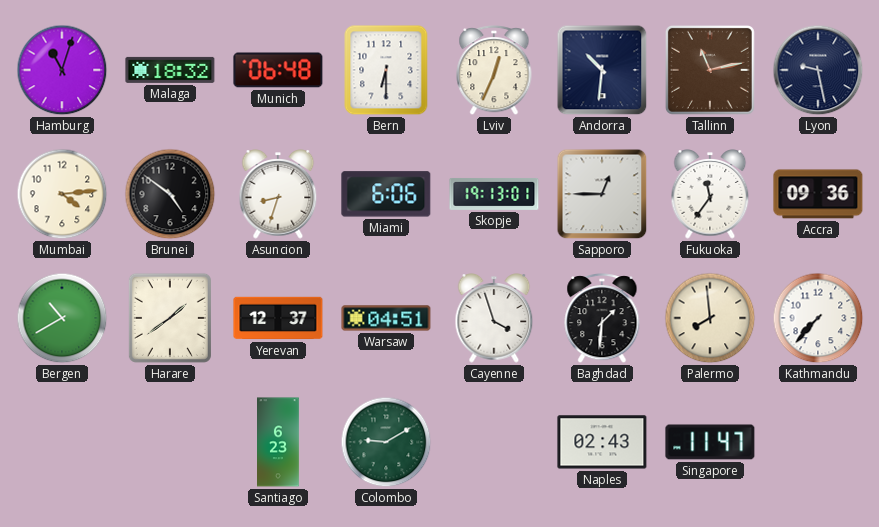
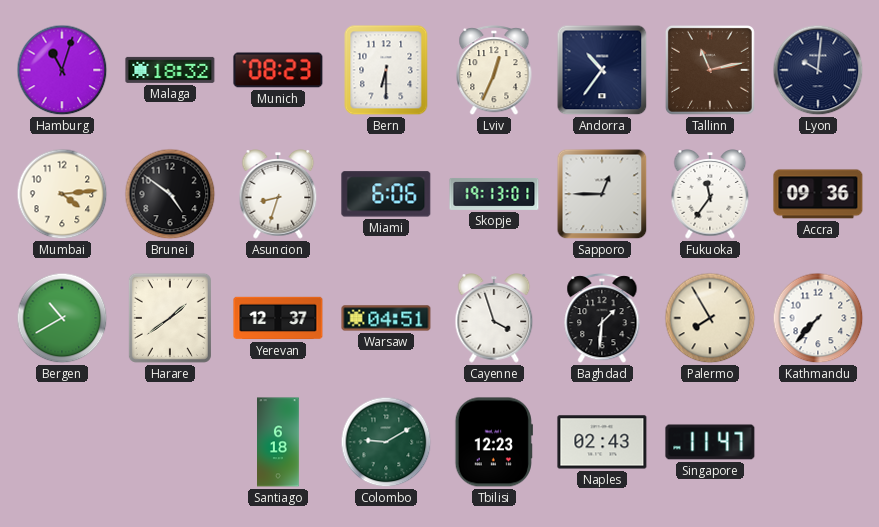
Munich: 06:48 -> 08:23 (278, 70)
Andorra: 10:31 -> 10:36 (602, 70)
Lyon: 9:28 -> 10:01 (818, 70)
Palermo: 7:59 -> 7:55 (710, 318)
Santiago: 6:23 -> 6:18 (279, 442)
Tbilisi: none -> 12:23 (494, 442)
